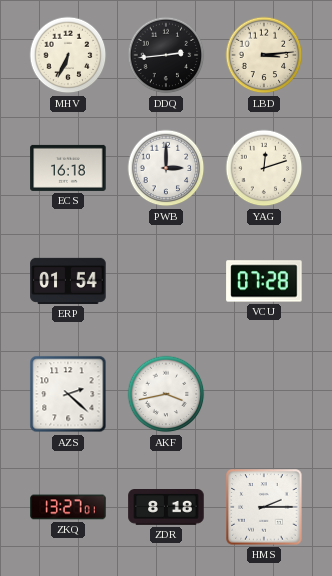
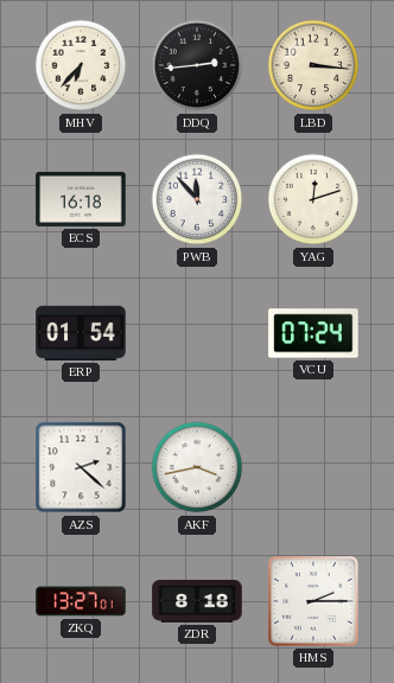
MHV: 6:34 -> 6:37 (81, 65)
LBD: 3:14 -> 3:16 (313, 65)
PWB: 3:00 -> 11:53 (197, 199)
VCU: 07:28 -> 07:24 (313, 333)
